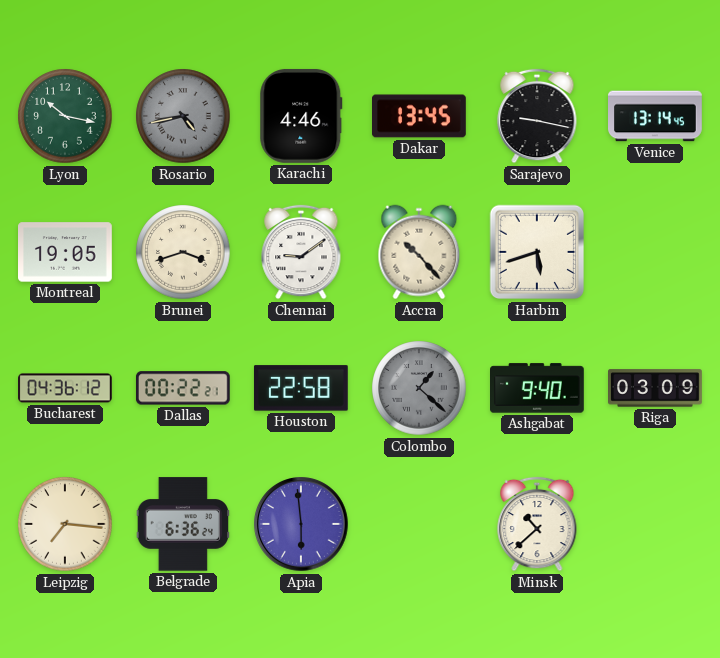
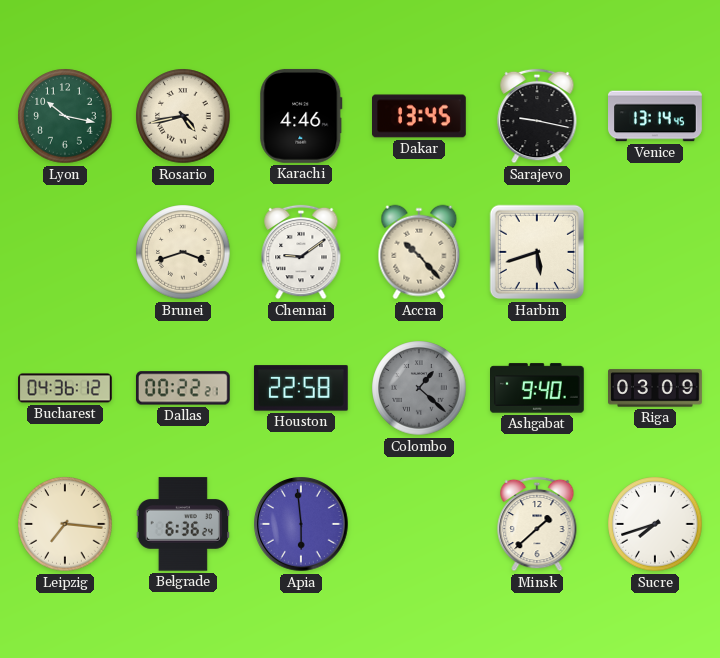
Rosario dial: grey -> cream (183, 116)
Montreal: 19:05 -> none (66, 252)
Minsk: 10:38 -> 1:38 (537, 524)
Sucre: none -> 7:42 (655, 524)
